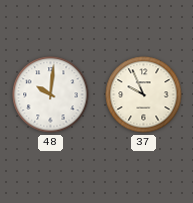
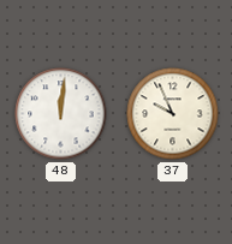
48: 10:01 -> 12:01 (61, 114)
